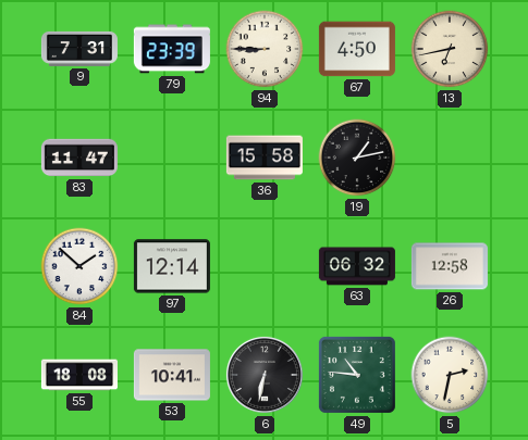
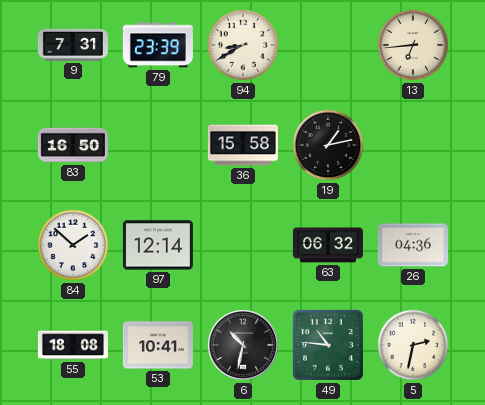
94: 8:45 -> 8:40 (243, 45)
67: 4:50 -> none (357, 49)
13: 6:43 -> 6:44 (413, 45)
83: 11:47 -> 16:50 (73, 145)
26: 12:58 -> 04:36 (413, 245)
6: 6:32 -> 10:32 (243, 345)
